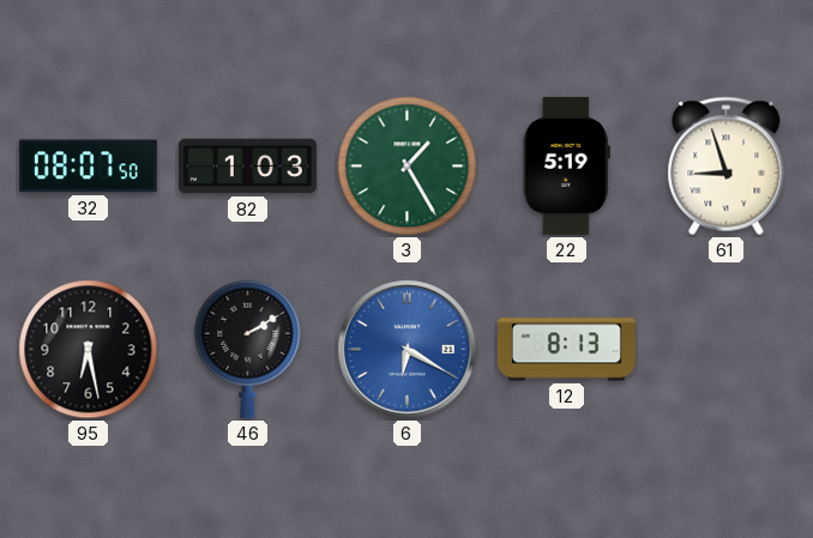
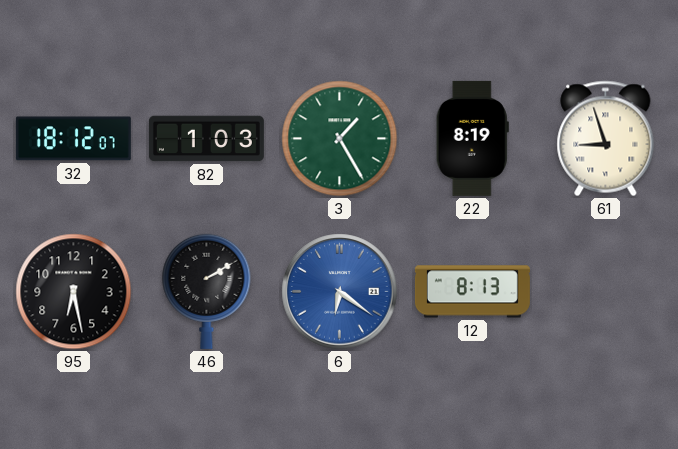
32: 08:07 -> 18:12 (73, 139)
22: 5:19 -> 8:19 (472, 138)
6: 6:20 -> 6:21 (340, 292)
